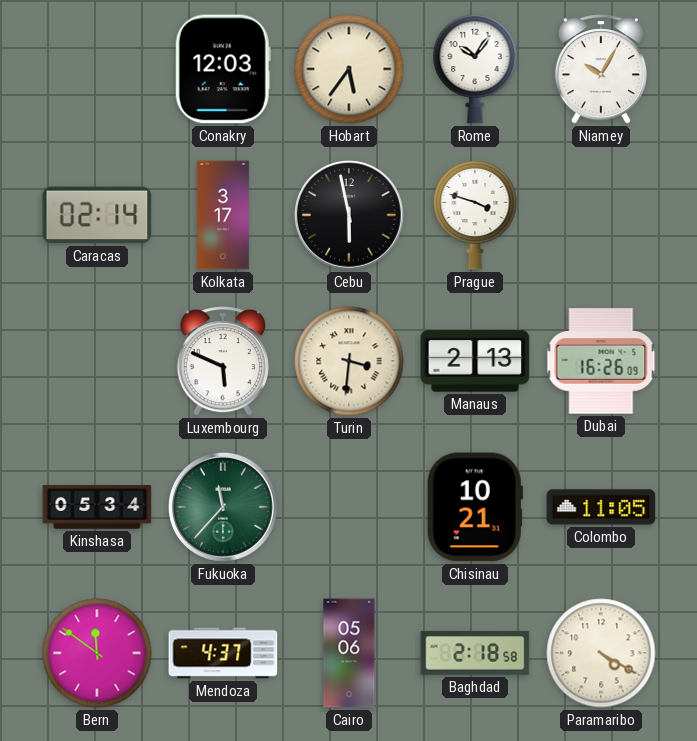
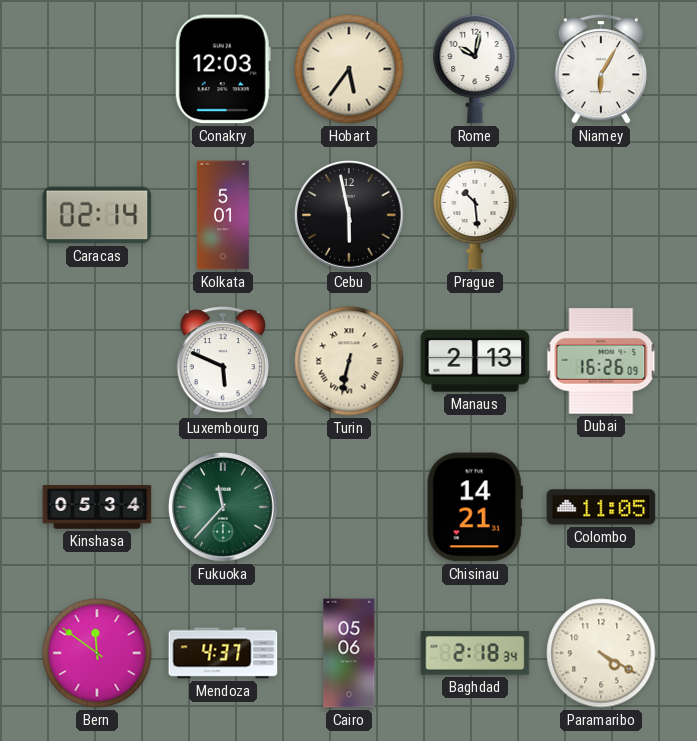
Rome: 10:06 -> 10:02 (475, 69)
Niamey: 10:05 -> 6:05 (601, 69)
Kolkata: 3:17 -> 5:01 (223, 215)
Prague: 3:48 -> 10:29 (475, 215)
Turin: 3:31 -> 6:32 (349, 361)
Chisinau: 10:21 -> 14:21 (475, 507)
Baghdad: 2:18:58 -> 2:18:34 (475, 653)
